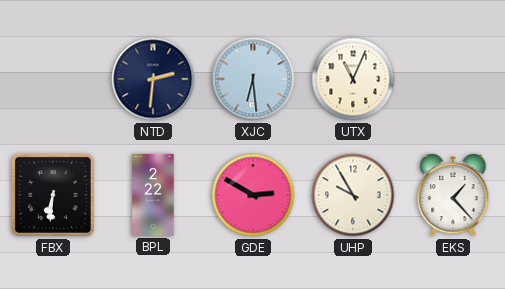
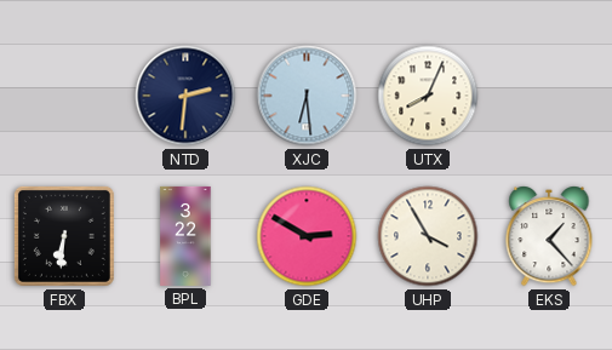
UTX: 11:04 -> 8:04 (428, 96)
BPL: 2:22 -> 3:22 (185, 236)
UHP: 9:55 -> 3:55 (428, 236)
